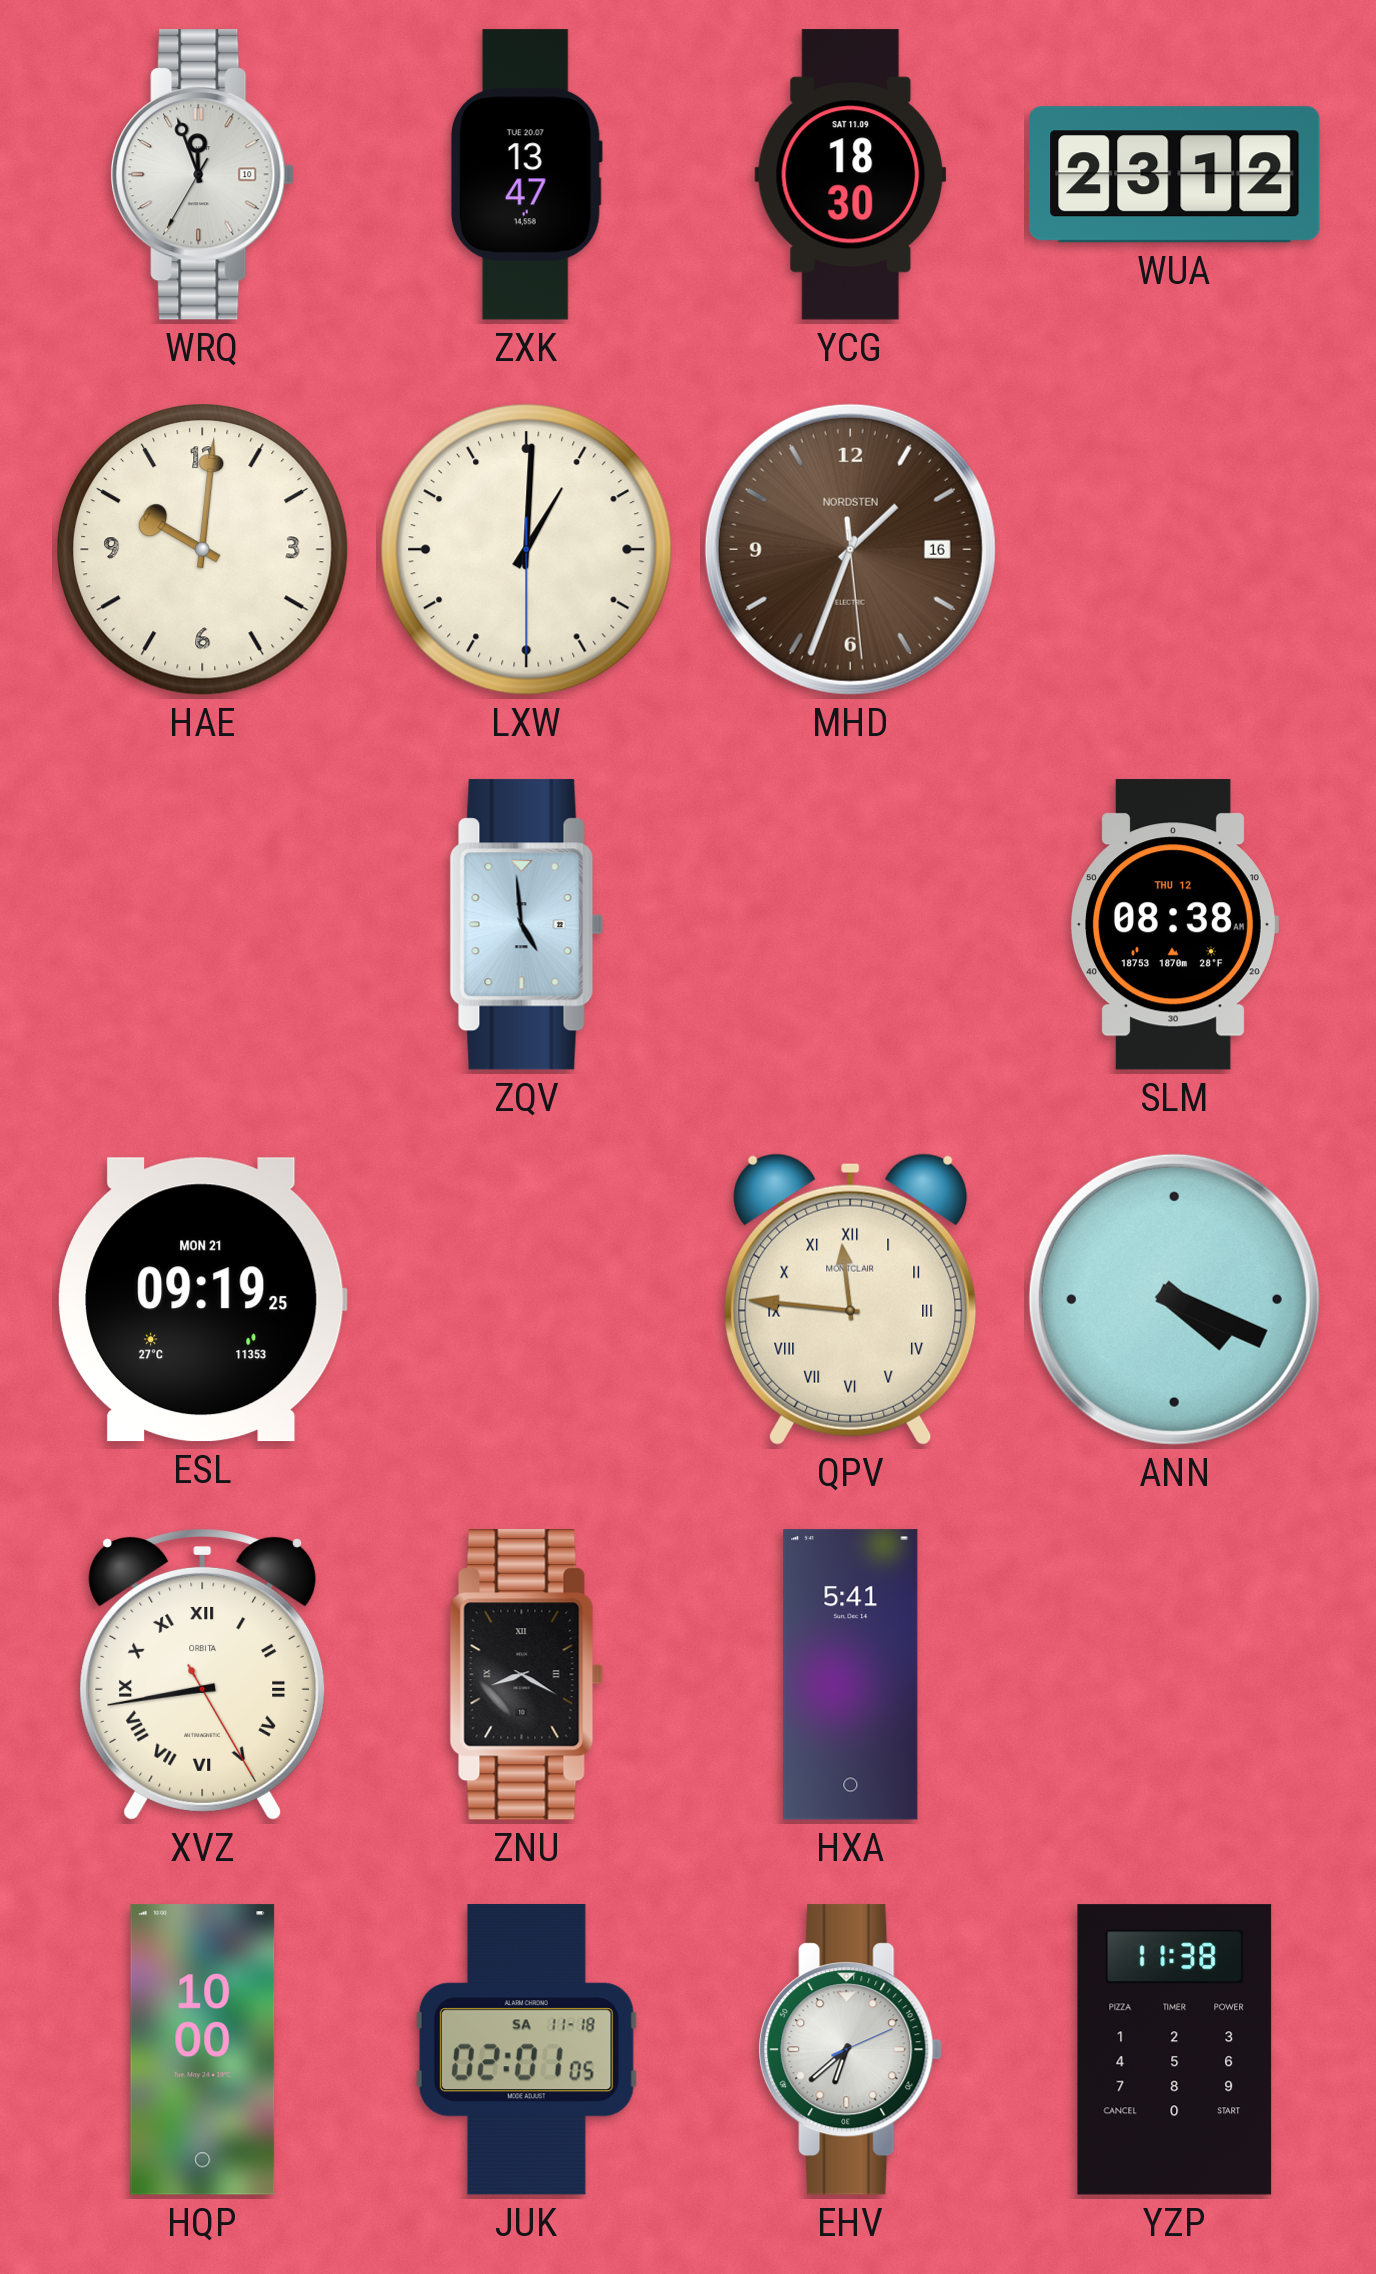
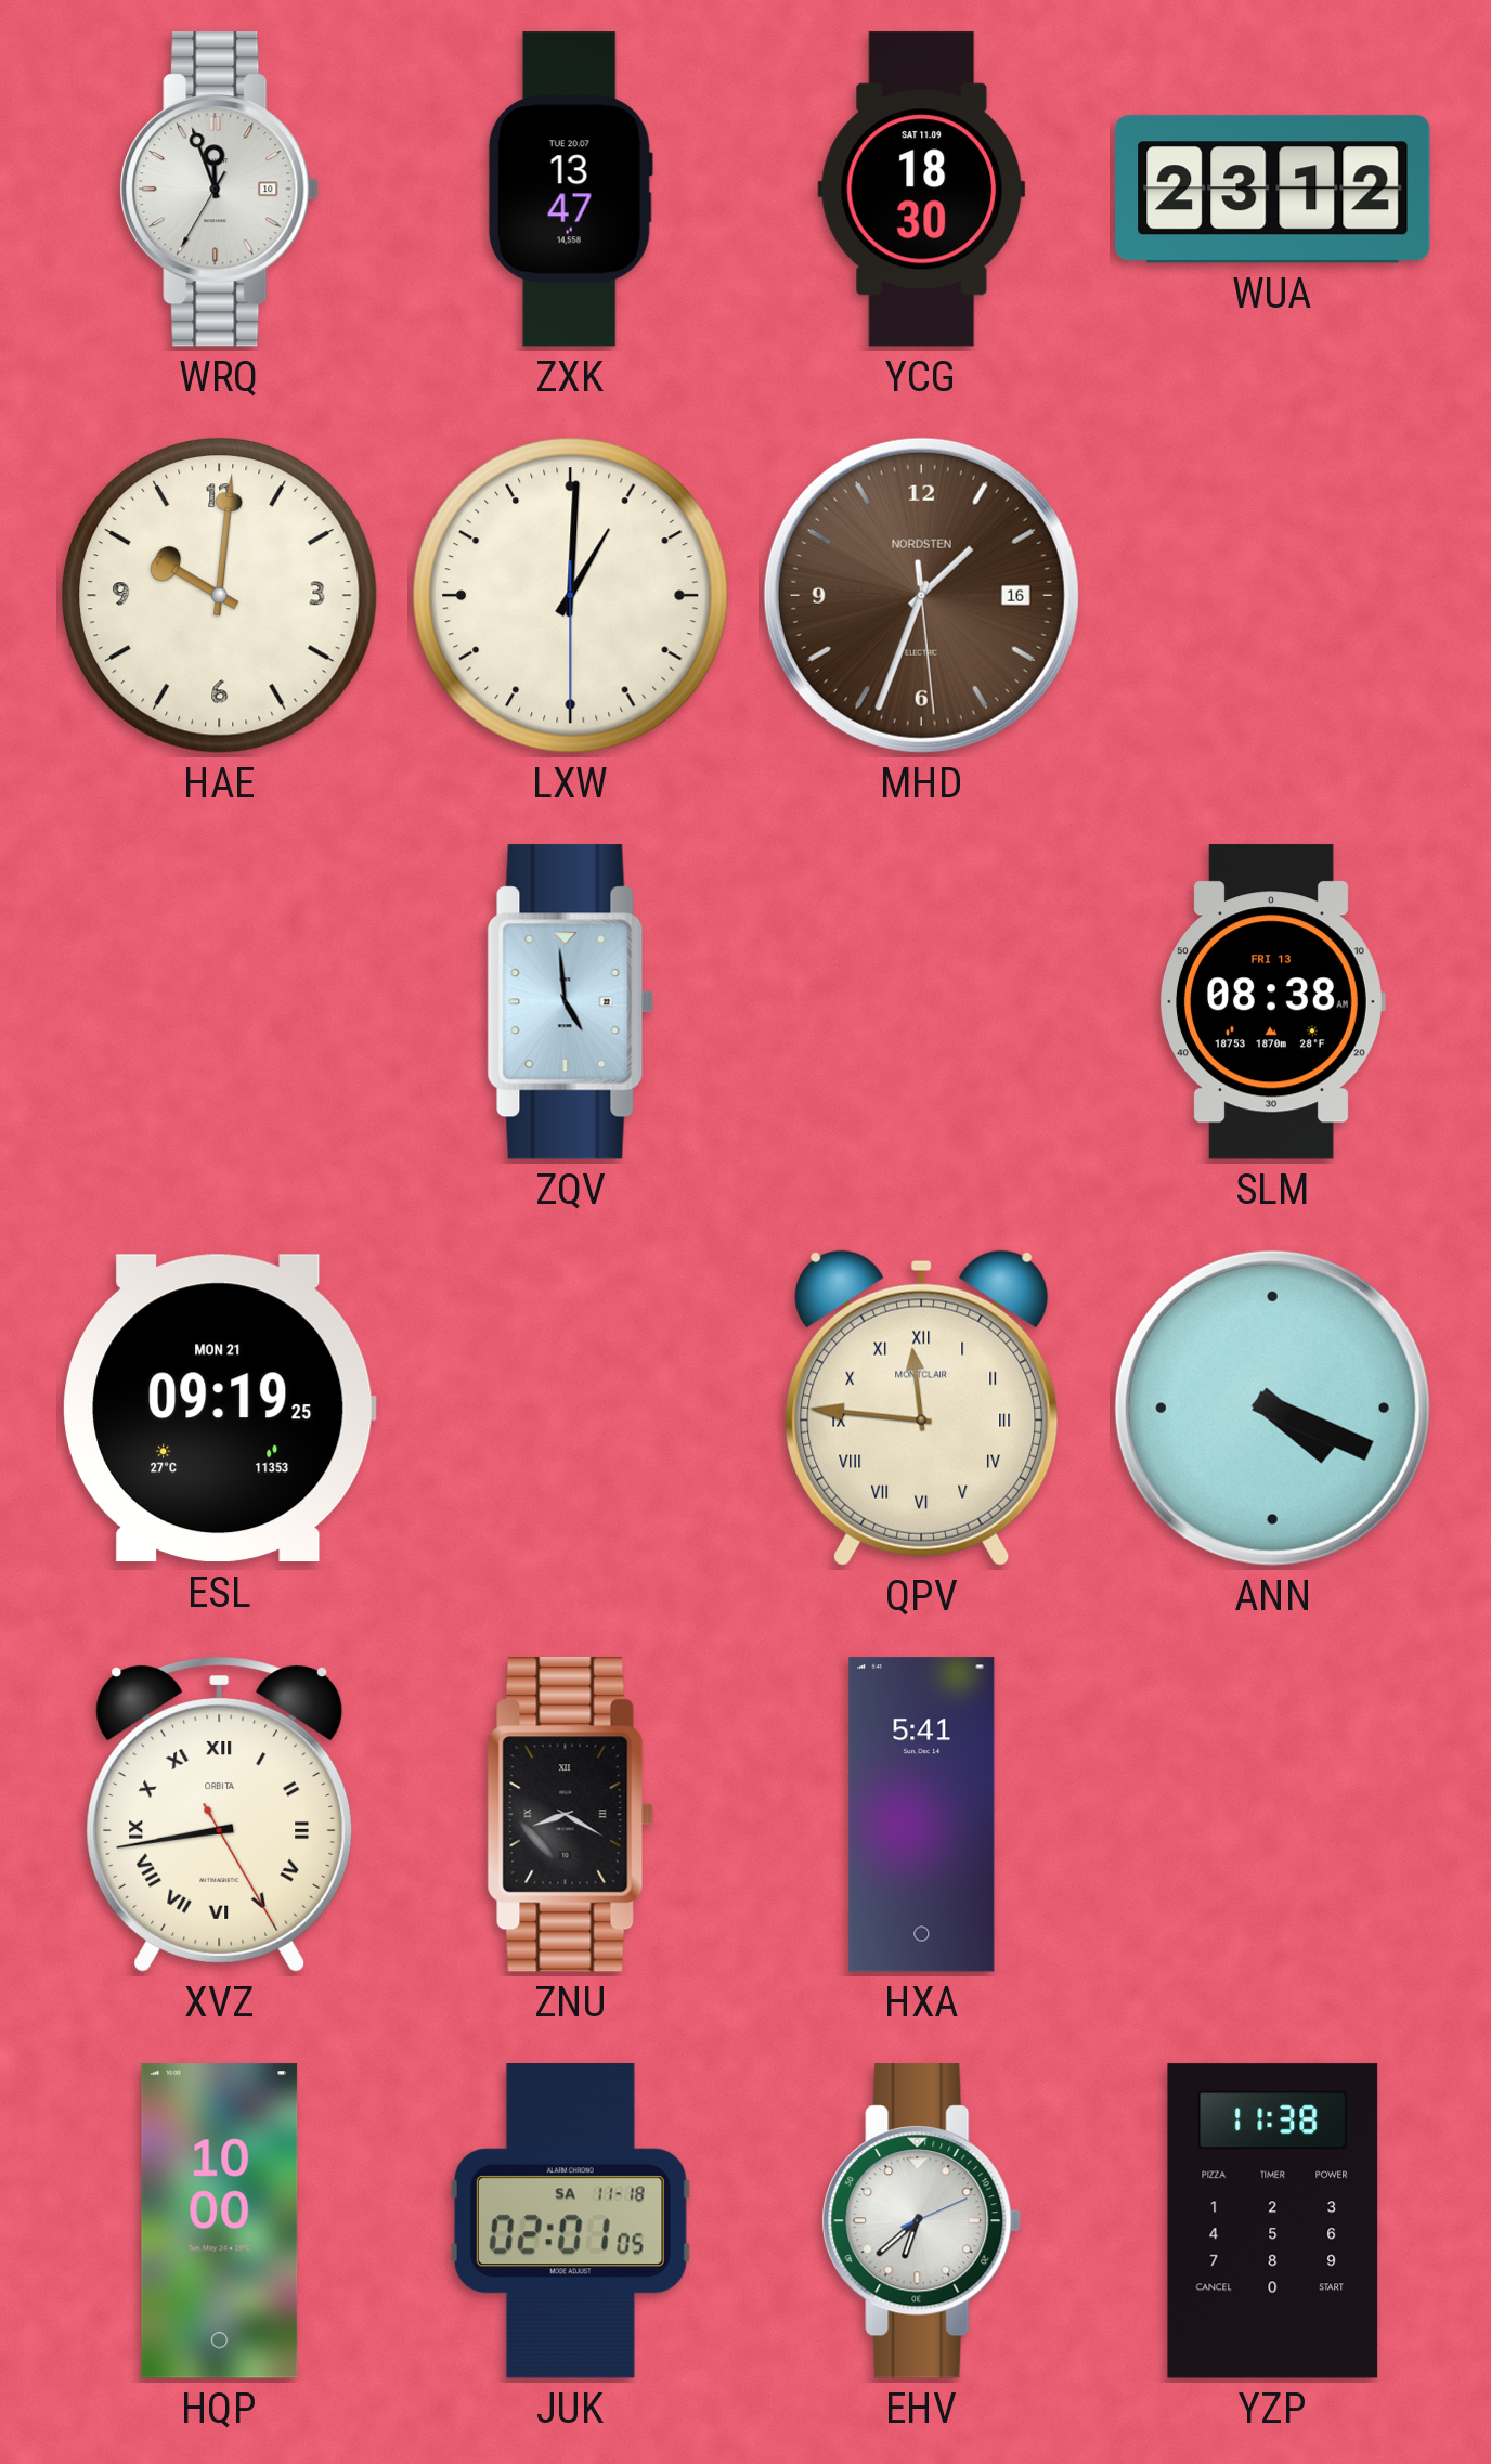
SLM date: THU 12 -> FRI 13 (1273, 1002)
